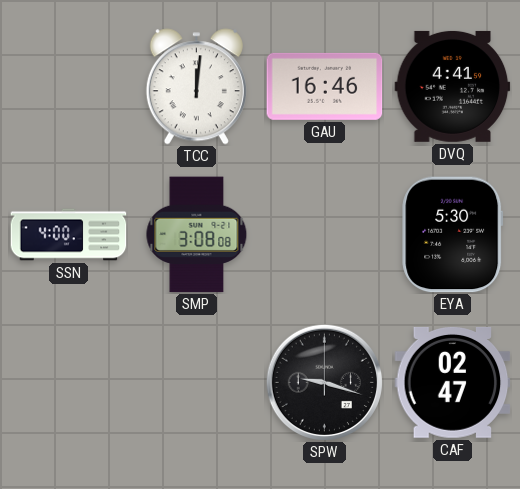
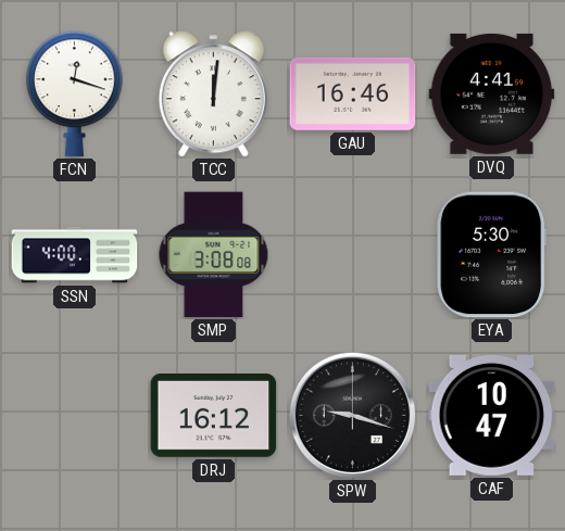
FCN: none -> 12:18 (75, 94)
DRJ: none -> 16:12 (214, 415)
CAF: 02:47 -> 10:47 (492, 416)
